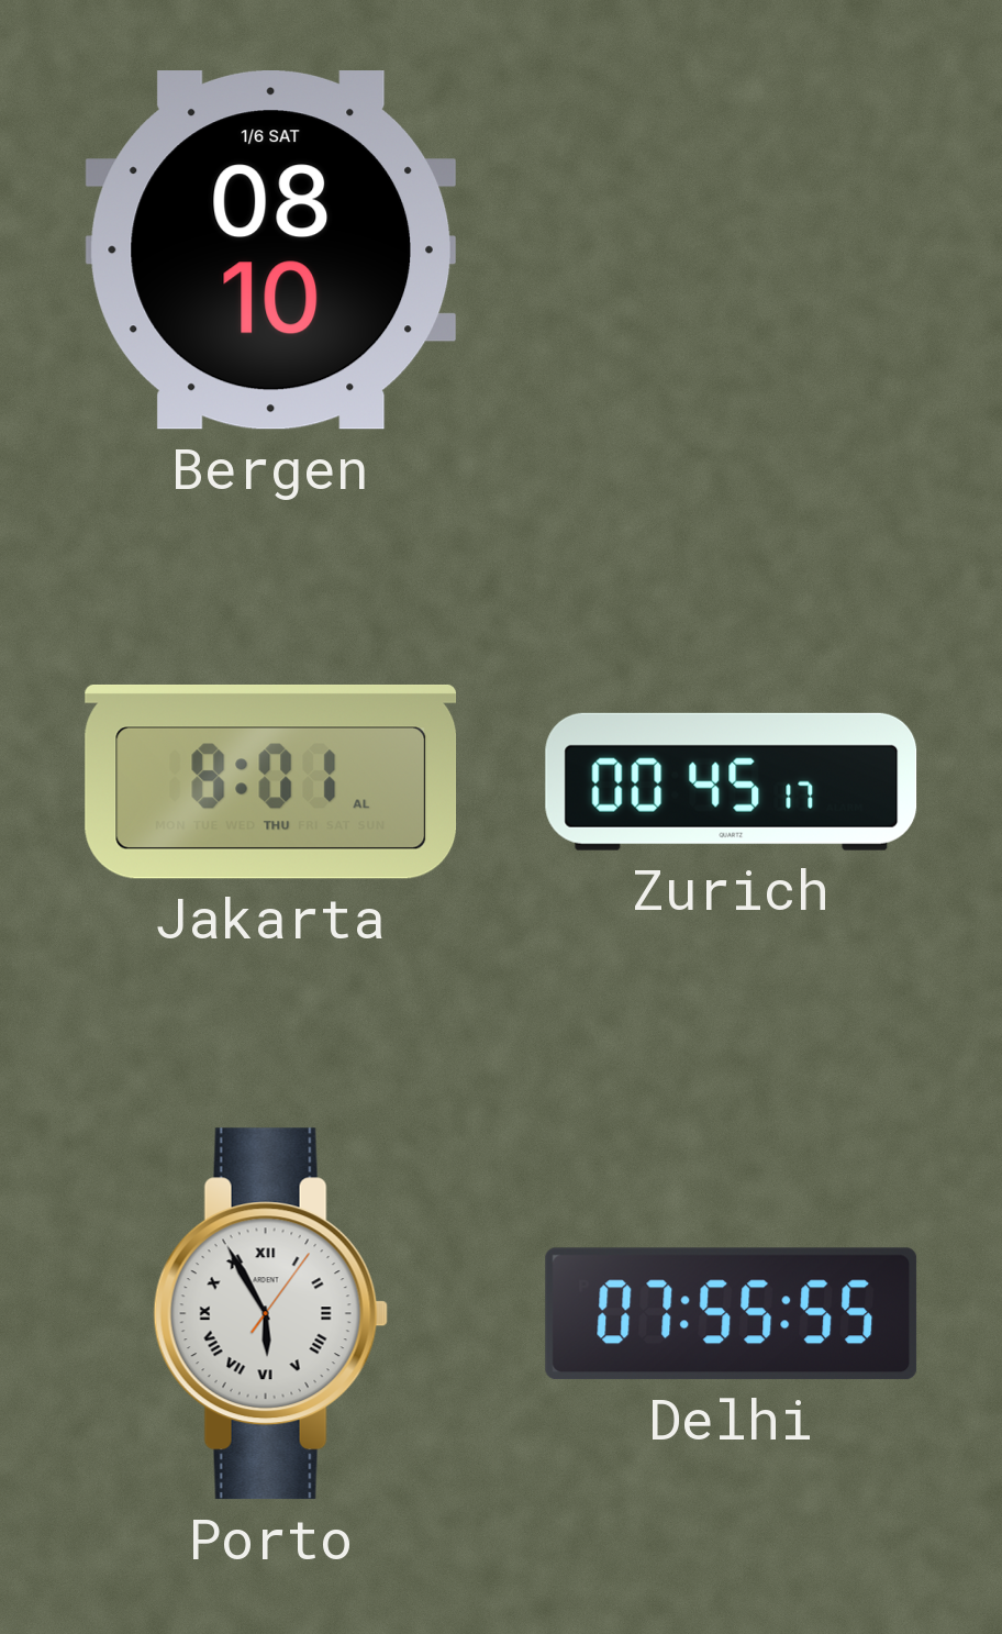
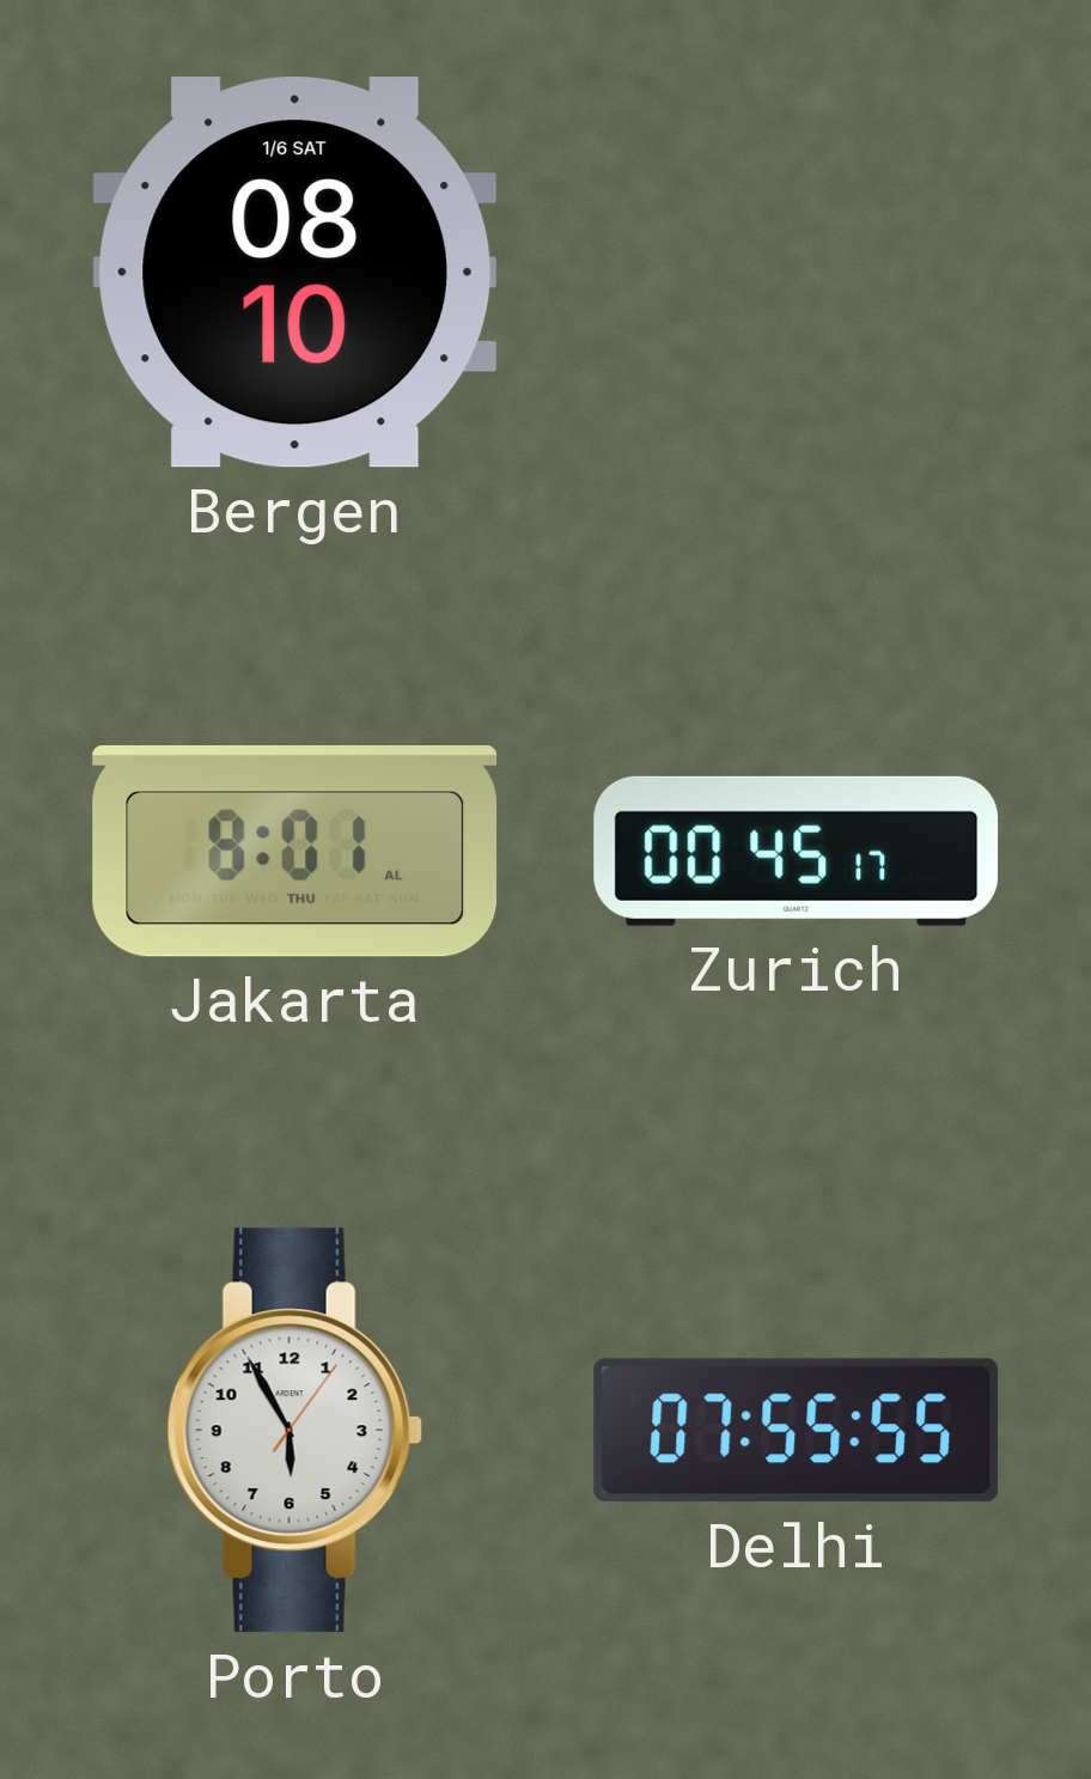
Porto numerals: Roman -> Arabic (294, 1431)
